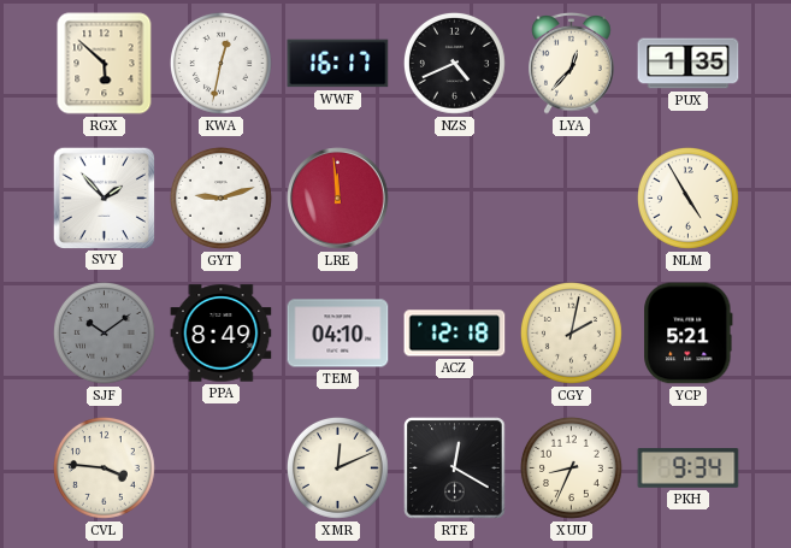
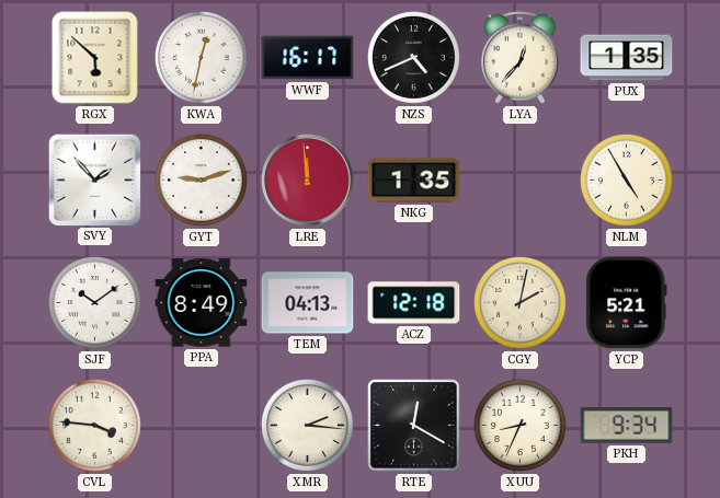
NKG: none -> 1:35 (414, 181)
SJF dial: grey -> white (94, 302)
TEM: 04:10 -> 04:13 (308, 303)
XMR: 12:11 -> 2:16 (307, 425)
